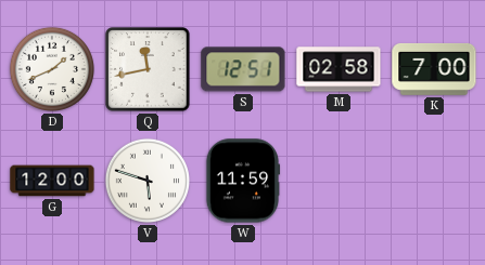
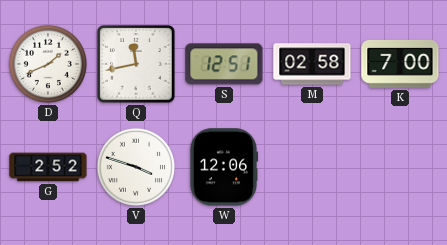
G: 12:00 -> 2:52 (48, 167)
V: 5:48 -> 3:48 (136, 167)
W: 11:59 -> 12:06 (224, 167)
